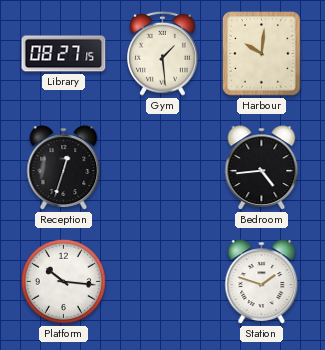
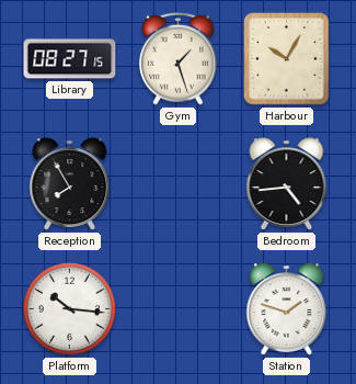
Gym: 1:29 -> 1:27 (179, 58)
Harbour: 10:01 -> 10:05 (287, 59)
Reception: 12:33 -> 7:55 (70, 184)
